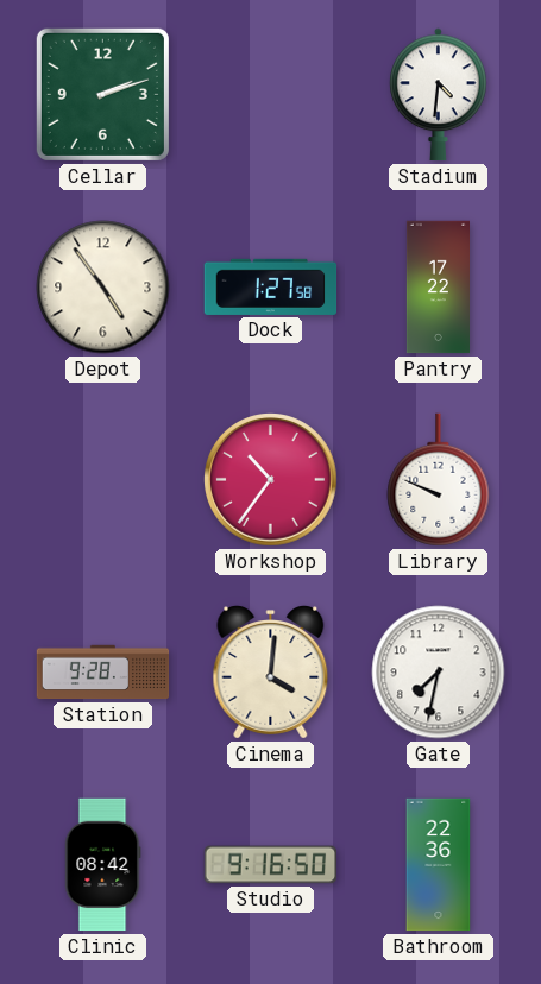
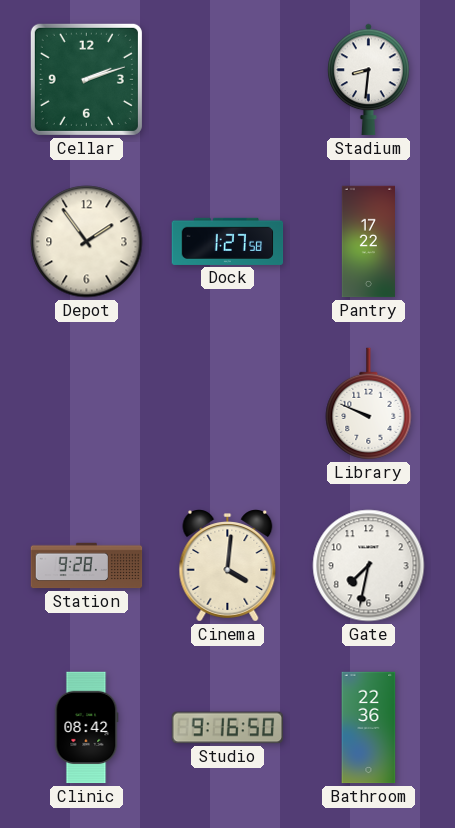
Stadium: 4:31 -> 8:31 (369, 80)
Depot: 4:54 -> 1:54 (87, 242)
Workshop: 10:36 -> none (271, 480)
